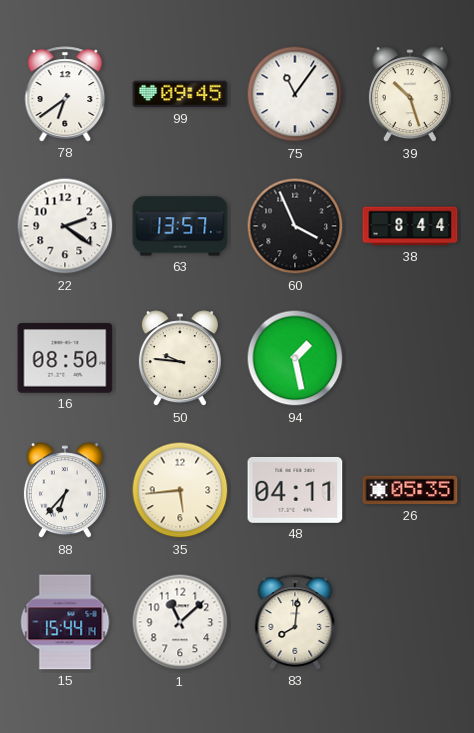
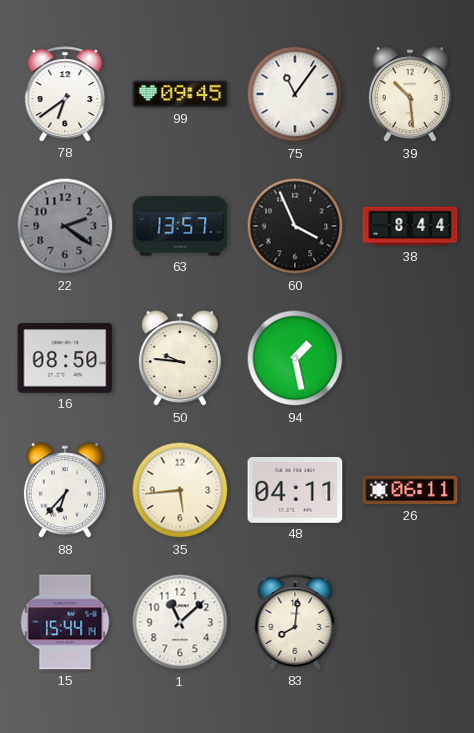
39: 10:27 -> 10:29 (410, 95)
22 dial: white -> grey (65, 226)
26: 05:35 -> 06:11 (410, 490)
